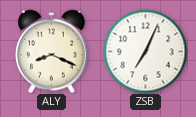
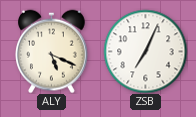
ALY: 8:19 -> 5:19 (52, 51)
